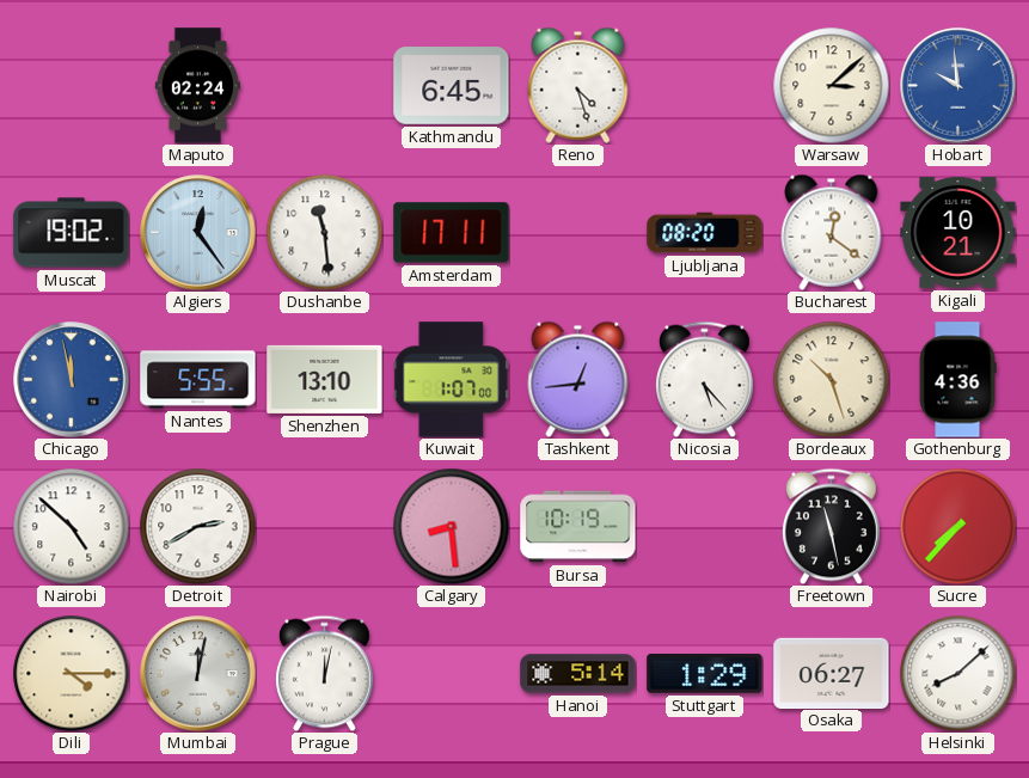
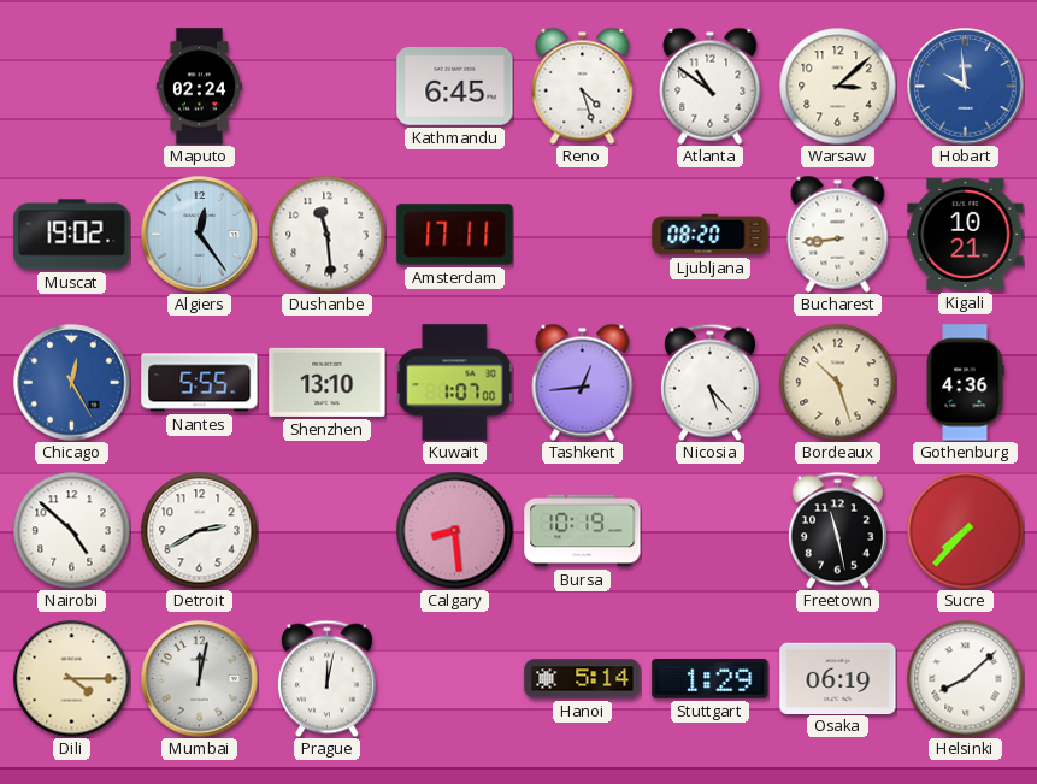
Atlanta: none -> 10:51 (711, 86)
Bucharest: 12:21 -> 8:44 (838, 234)
Chicago: 11:58 -> 12:25 (72, 383)
Osaka: 06:27 -> 06:19 (838, 678)
